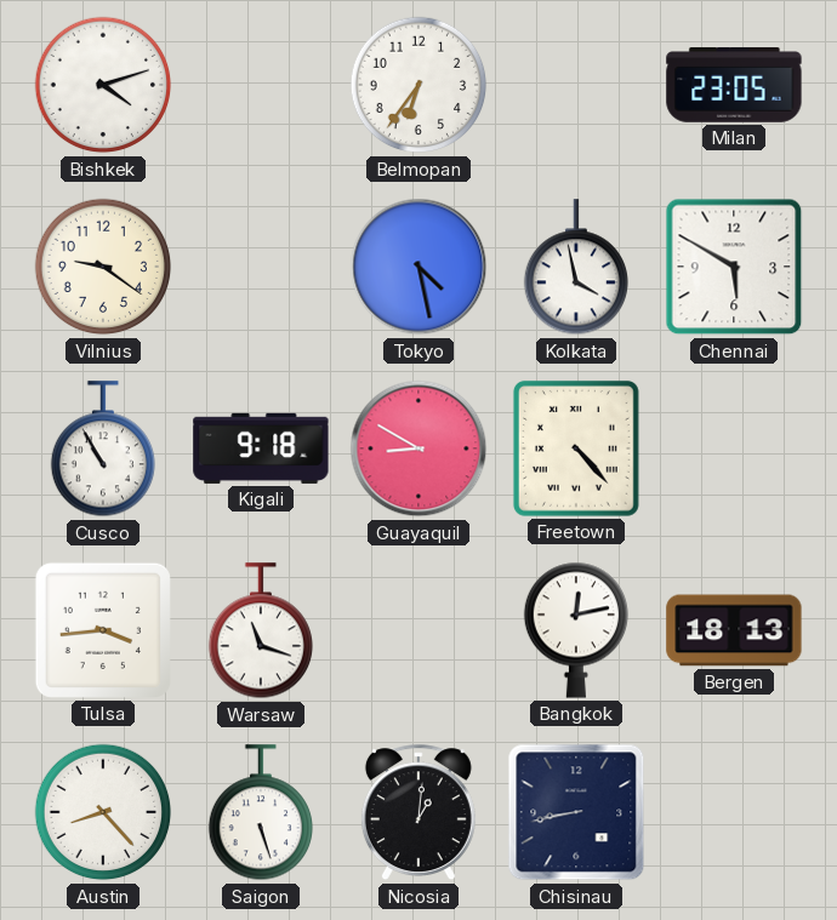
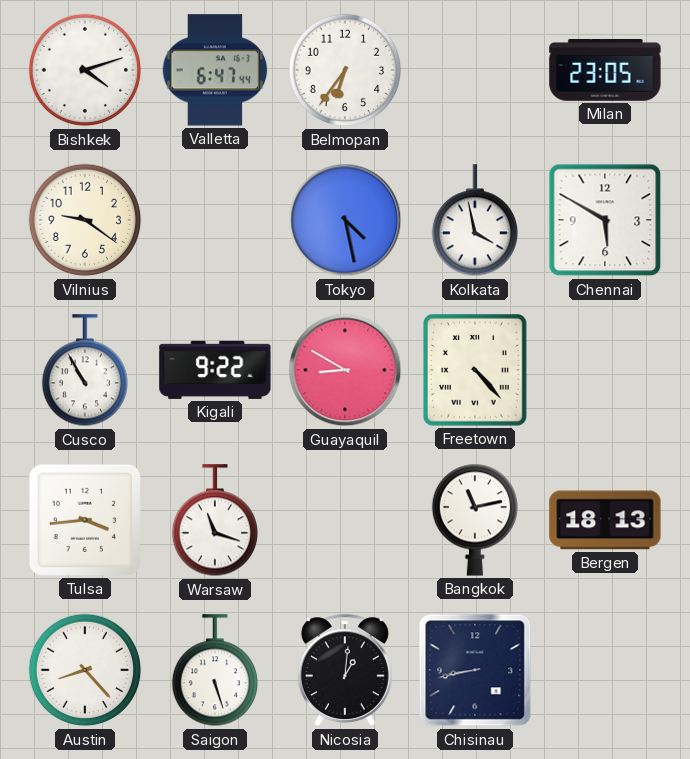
Valletta: none -> 6:47 (215, 70)
Kigali: 9:18 -> 9:22 (215, 370)
Bangkok: 12:13 -> 11:13 (474, 520)
